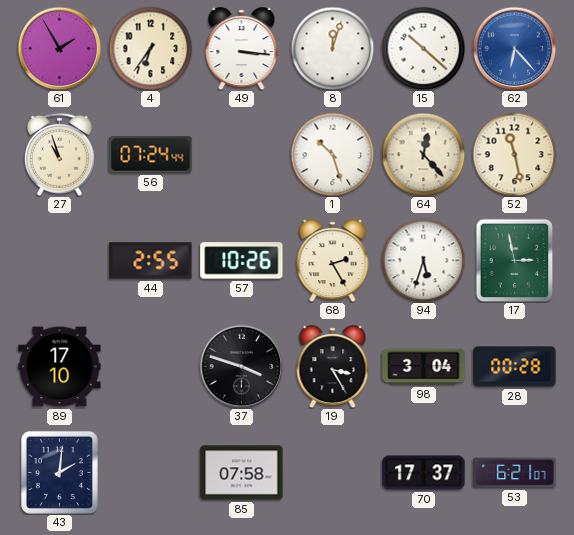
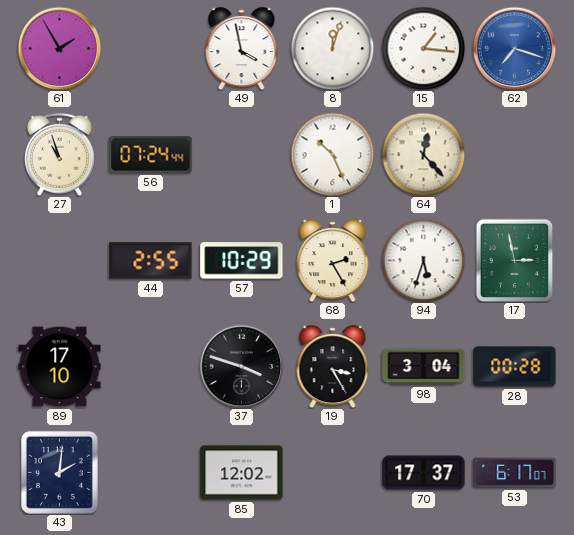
4: 6:36 -> none (150, 48)
49: 3:16 -> 3:58 (242, 49)
15: 10:22 -> 1:16 (423, 48)
62: 6:23 -> 7:18 (514, 48)
1: 10:27 -> 10:26 (332, 154)
52: 11:28 -> none (514, 154)
57: 10:26 -> 10:29 (242, 261)
85: 07:58 -> 12:02 (242, 473)
53: 6:21 -> 6:17 (515, 473)
